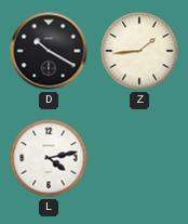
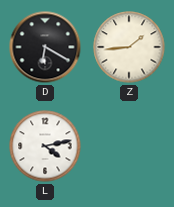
D: 10:20 -> 6:20 (45, 47)
